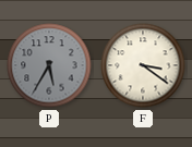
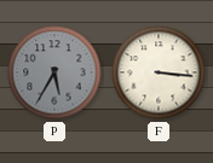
F: 3:21 -> 3:16 (159, 72)
